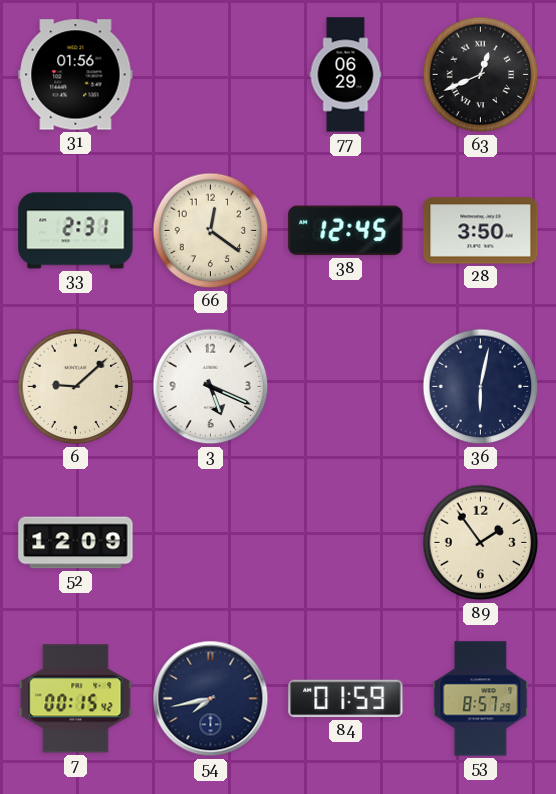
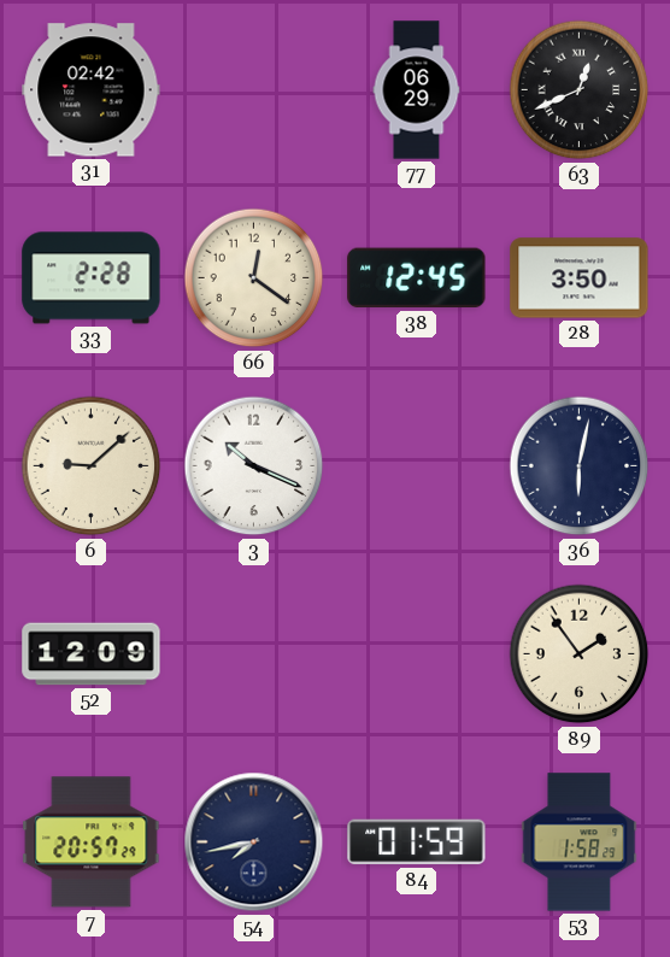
31: 01:56 -> 02:42 (92, 90)
33: 2:31 -> 2:28 (92, 278)
3: 5:19 -> 10:19 (254, 466)
7: 00:15 -> 20:57 (92, 842)
53: 8:57 -> 1:58 (580, 842)
